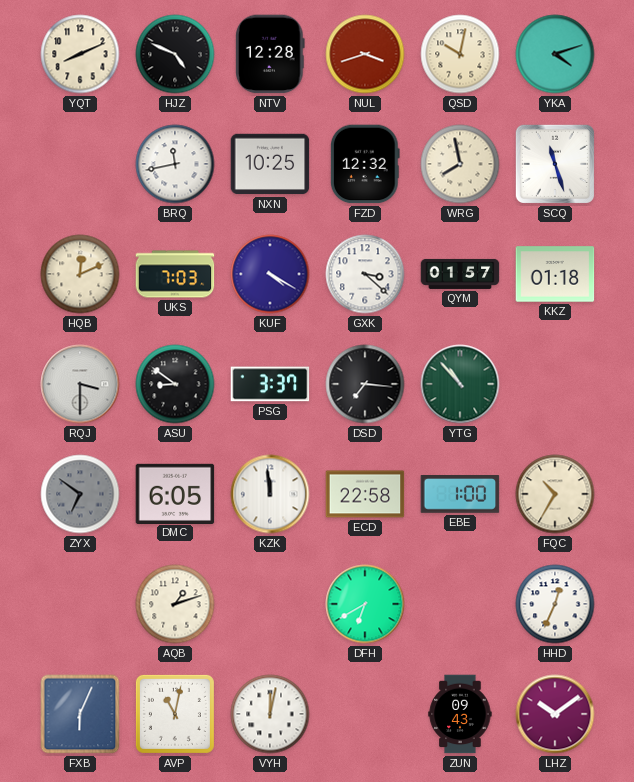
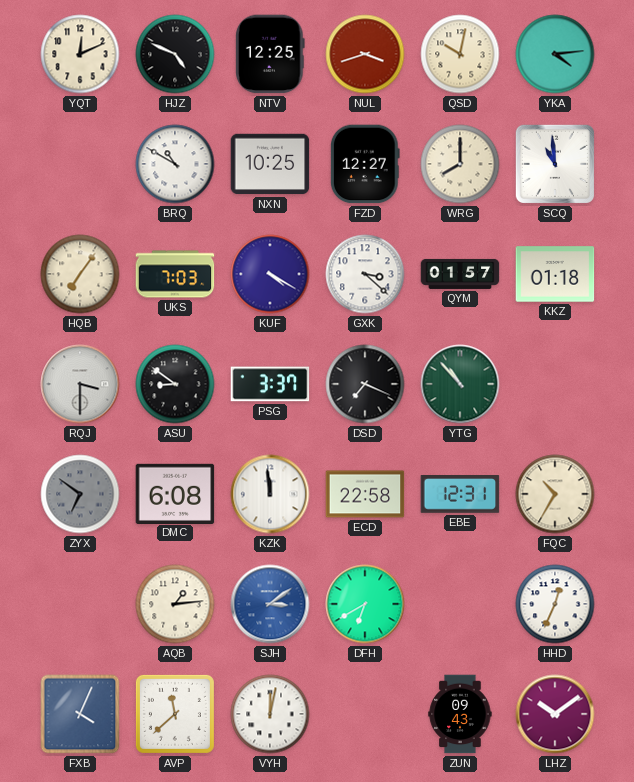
YQT: 8:11 -> 12:11 (80, 54)
NTV: 12:28 -> 12:25 (270, 54)
YKA: 4:12 -> 4:14 (555, 54)
BRQ: 11:43 -> 10:50 (175, 164)
FZD: 12:32 -> 12:27 (365, 164)
WRG: 7:58 -> 8:00 (460, 164)
SCQ: 11:27 -> 10:59 (555, 164)
HQB: 12:11 -> 7:06 (80, 274)
DSD: 7:16 -> 7:19 (365, 384)
DMC: 6:05 -> 6:08 (175, 493)
EBE: 1:00 -> 12:31 (460, 494)
AQB: 1:12 -> 1:14 (175, 604)
SJH: none -> 3:09 (270, 604)
FXB: 6:04 -> 4:04 (80, 714)
AVP: 11:02 -> 11:38 (175, 714)
